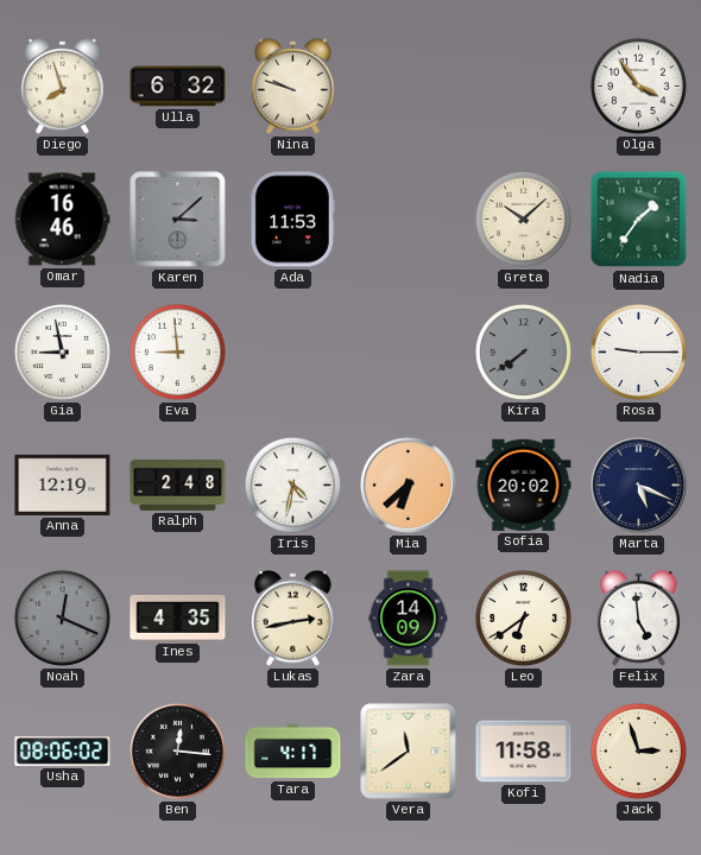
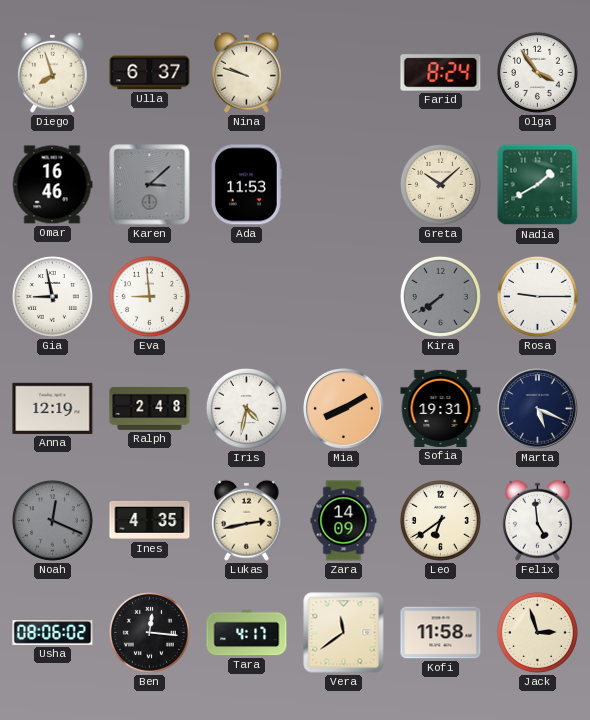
Ulla: 6:32 -> 6:37 (150, 73)
Farid: none -> 8:24 (441, 73)
Nadia: 1:36 -> 1:40 (538, 185)
Mia: 6:38 -> 8:10 (344, 409)
Sofia: 20:02 -> 19:31 (441, 408)
